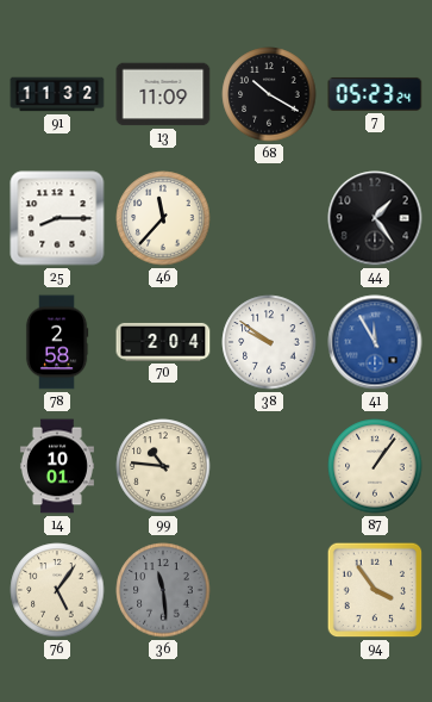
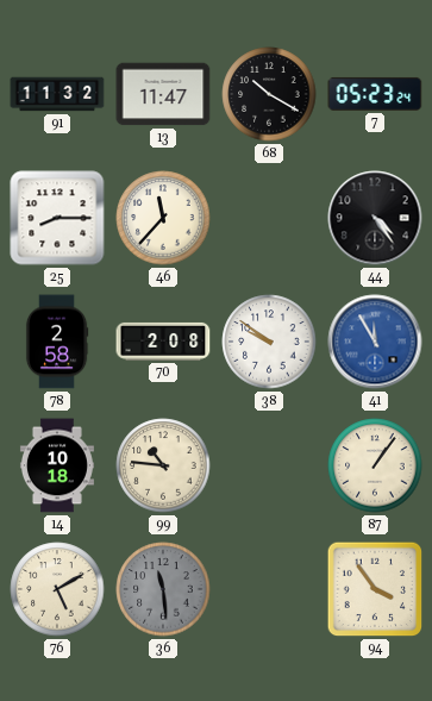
13: 11:09 -> 11:47 (163, 94)
44: 1:24 -> 4:24 (375, 218)
70: 2:04 -> 2:08 (163, 342)
14: 10:01 -> 10:18 (57, 465)
76: 5:06 -> 5:10 (57, 589)
